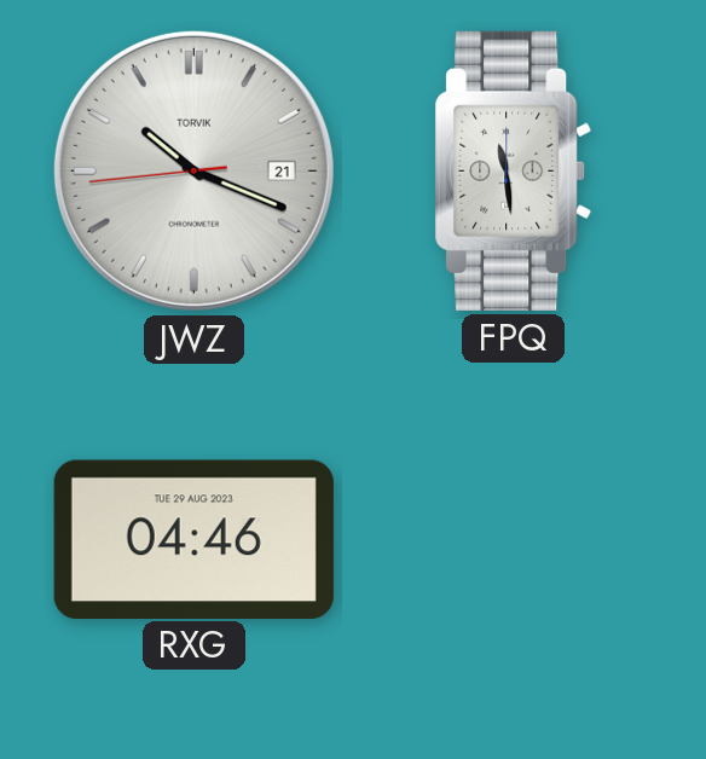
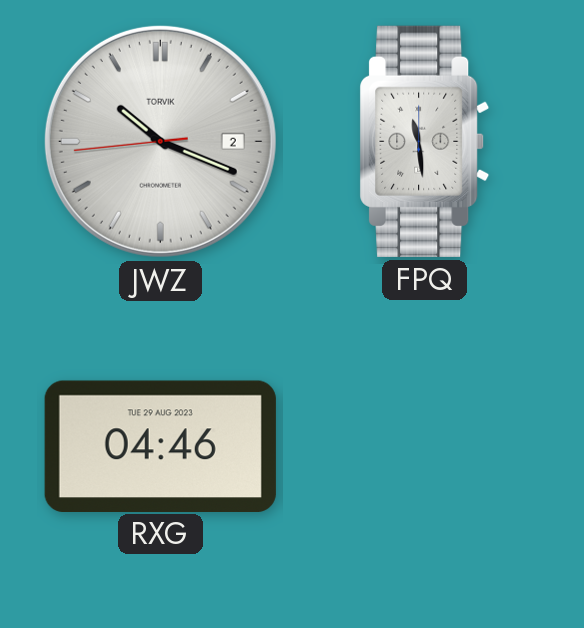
JWZ date: 21 -> 2 (160, 141)
